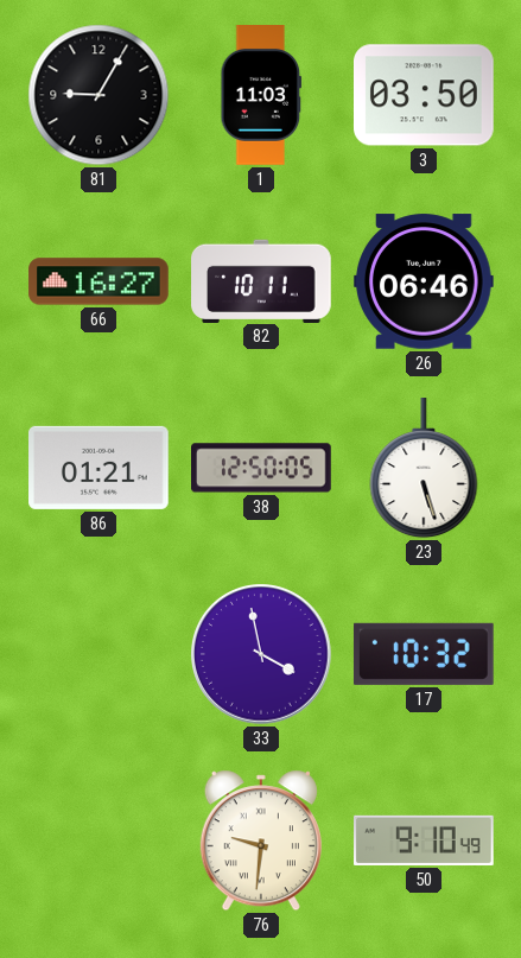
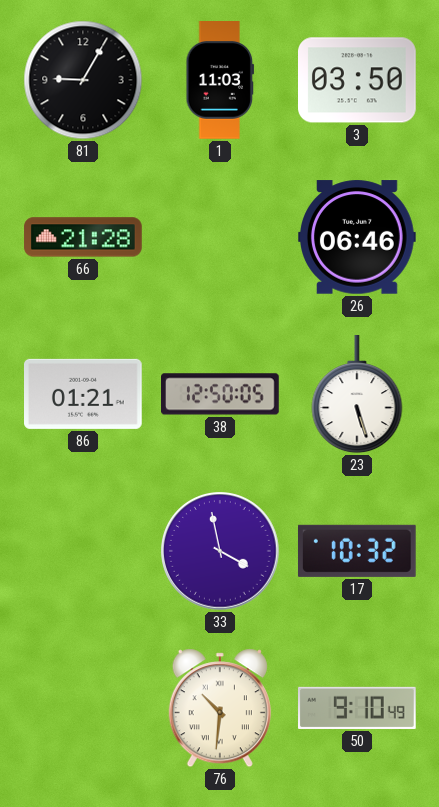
66: 16:27 -> 21:28 (83, 237)
82: 10:11 -> none (261, 280)
76: 9:31 -> 10:31 (220, 708)
